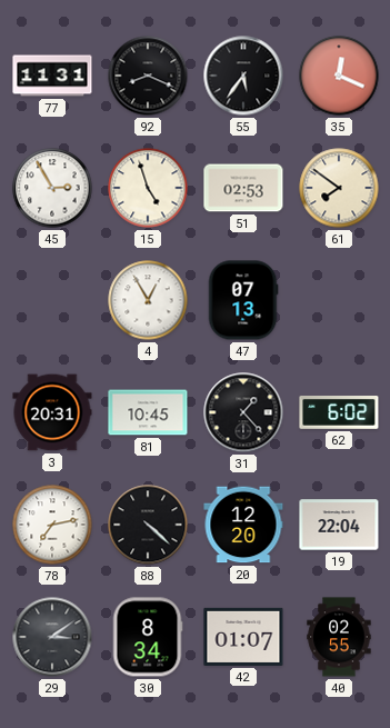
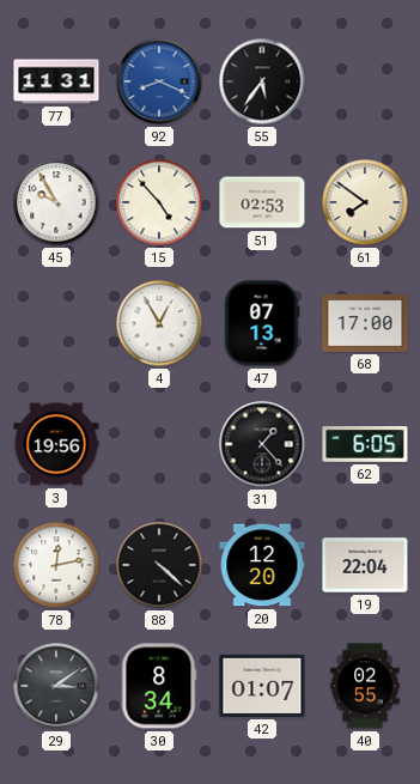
92 dial: black -> blue (159, 81)
35: 12:19 -> none (339, 76)
45: 2:55 -> 9:55 (56, 202)
15: 4:57 -> 4:53 (159, 202)
68: none -> 17:00 (365, 323)
3: 20:31 -> 19:56 (56, 444)
81: 10:45 -> none (148, 412)
62: 6:02 -> 6:05 (365, 445)
78: 7:13 -> 12:13 (56, 565)
